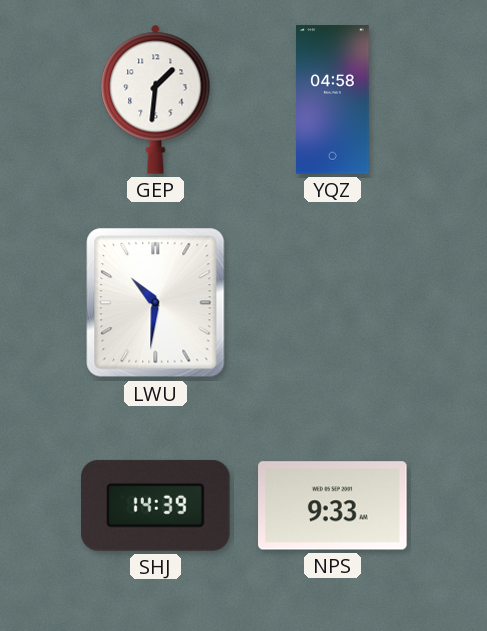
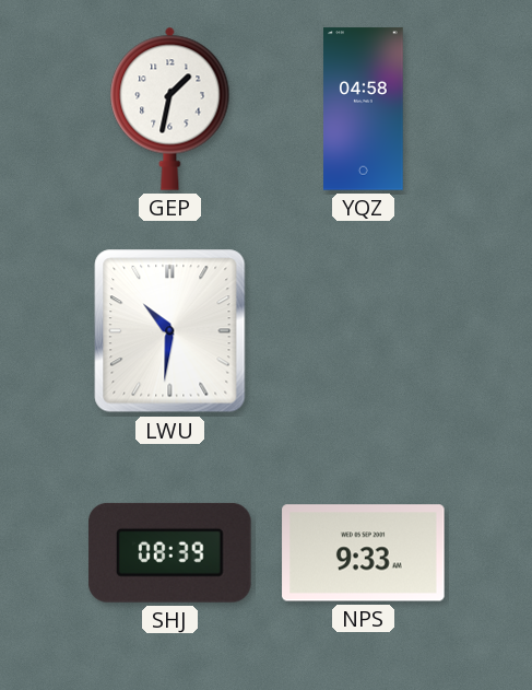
GEP: 1:31 -> 1:32 (170, 108)
SHJ: 14:39 -> 08:39 (170, 552)
